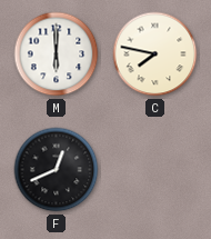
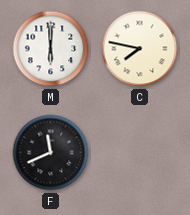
F: 12:41 -> 11:41 (51, 153)
